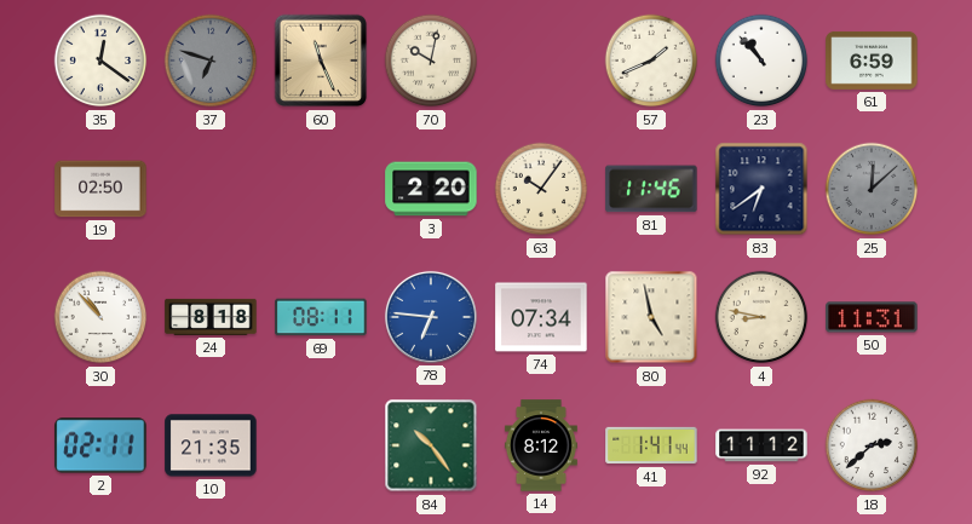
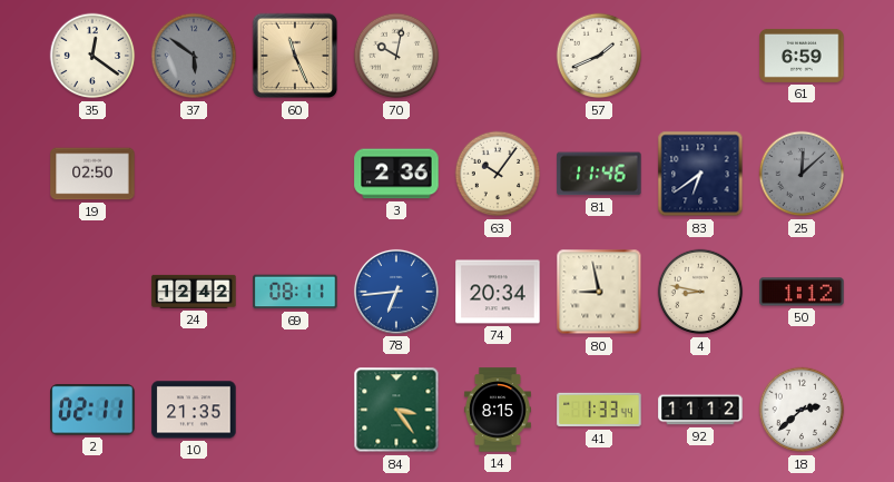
37: 6:48 -> 5:51 (194, 56)
23: 10:53 -> none (761, 61)
3: 2:20 -> 2:36 (396, 174)
30: 10:53 -> none (100, 317)
24: 8:18 -> 12:42 (194, 292)
78: 6:46 -> 6:44 (396, 292)
74: 07:34 -> 20:34 (498, 292)
80: 4:58 -> 8:58 (599, 292)
50: 11:31 -> 1:12 (802, 292)
84: 10:24 -> 3:24 (396, 410)
14: 8:12 -> 8:15 (498, 410)
41: 1:41 -> 1:33 (599, 410)
